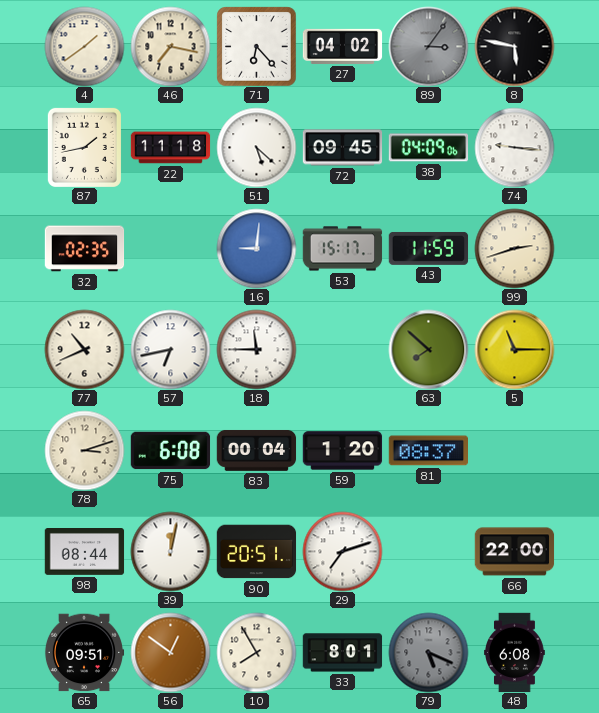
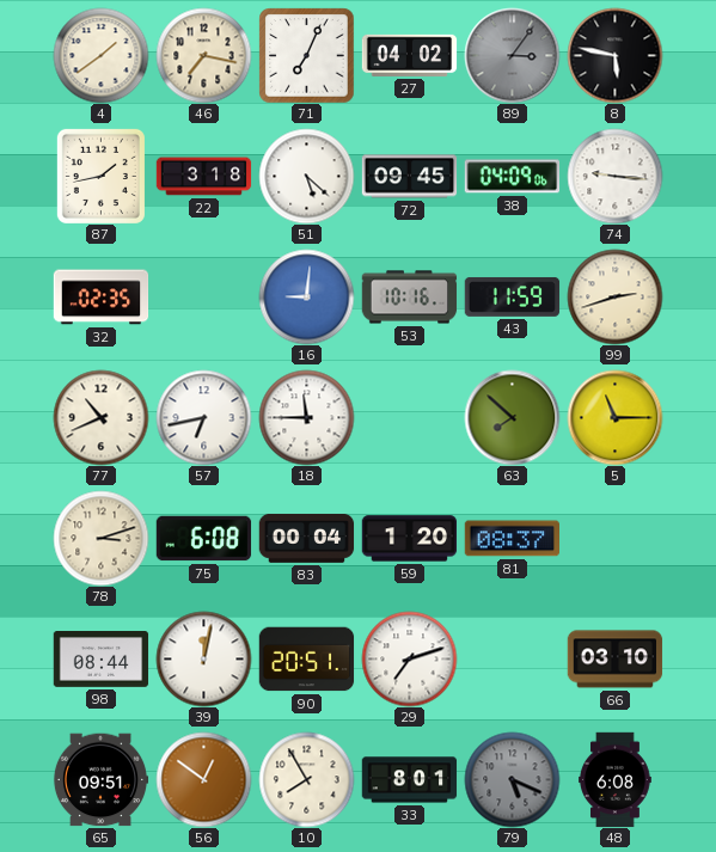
71: 6:23 -> 7:04 (306, 55)
22: 11:18 -> 3:18 (203, 177)
53: 15:17 -> 10:16 (409, 298)
66: 22:00 -> 03:10 (614, 660)
